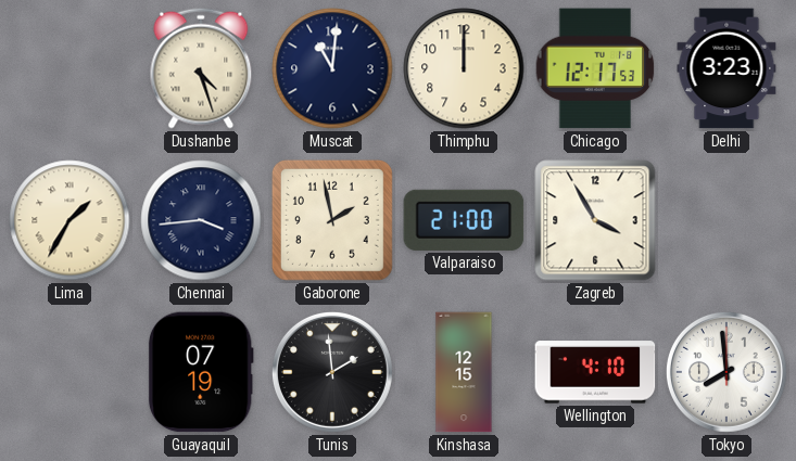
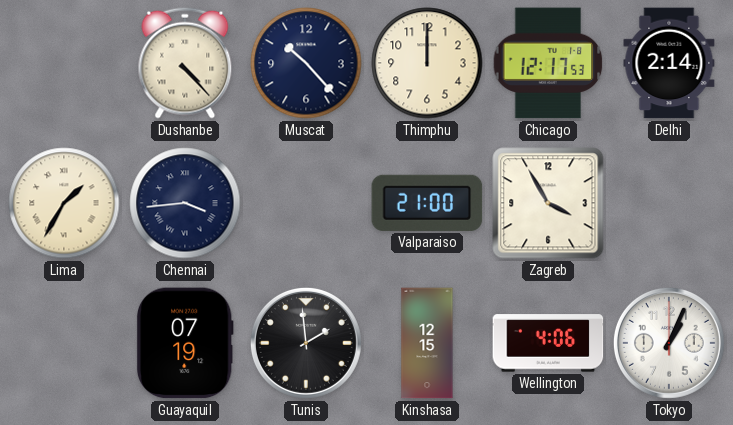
Dushanbe: 4:27 -> 4:23 (185, 63)
Muscat: 11:01 -> 10:23 (306, 63)
Delhi: 3:23 -> 2:14 (669, 63)
Gaborone: 1:58 -> none (332, 220)
Wellington: 4:10 -> 4:06 (548, 343)
Tokyo: 7:59 -> 1:04 (669, 343)
